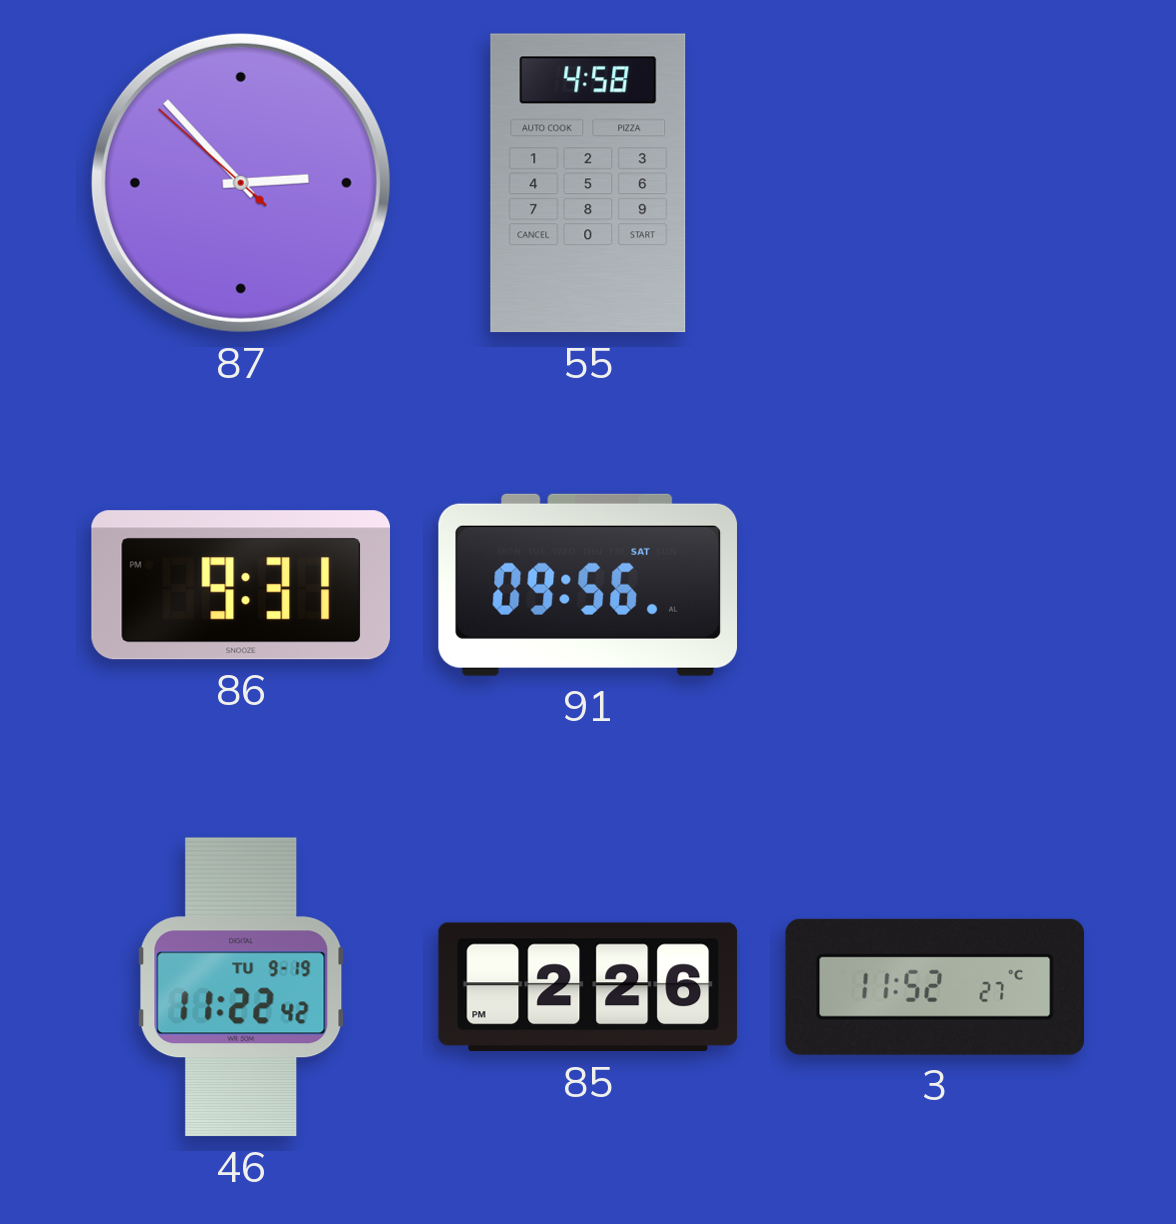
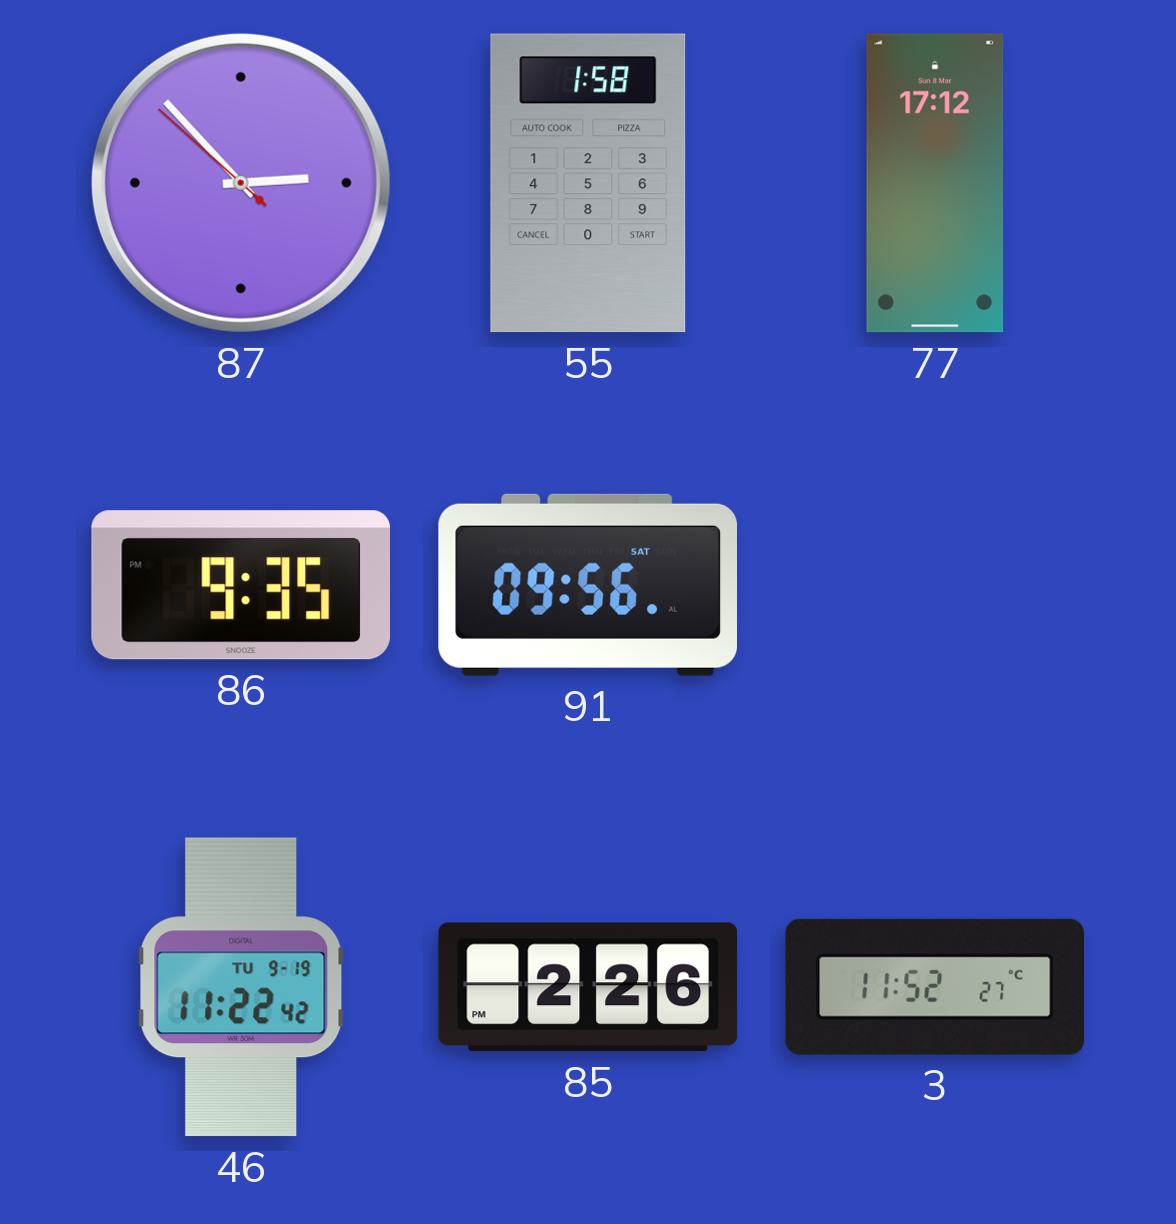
55: 4:58 -> 1:58 (588, 183)
77: none -> 17:12 (935, 183)
86: 9:31 -> 9:35 (240, 585)
